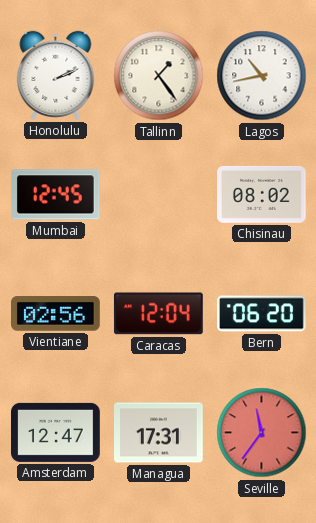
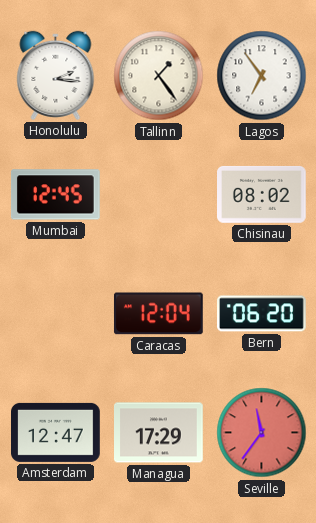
Honolulu: 2:11 -> 2:16 (56, 75)
Lagos: 10:43 -> 6:54 (262, 76)
Vientiane: 02:56 -> none (56, 314)
Managua: 17:31 -> 17:29 (159, 433)
